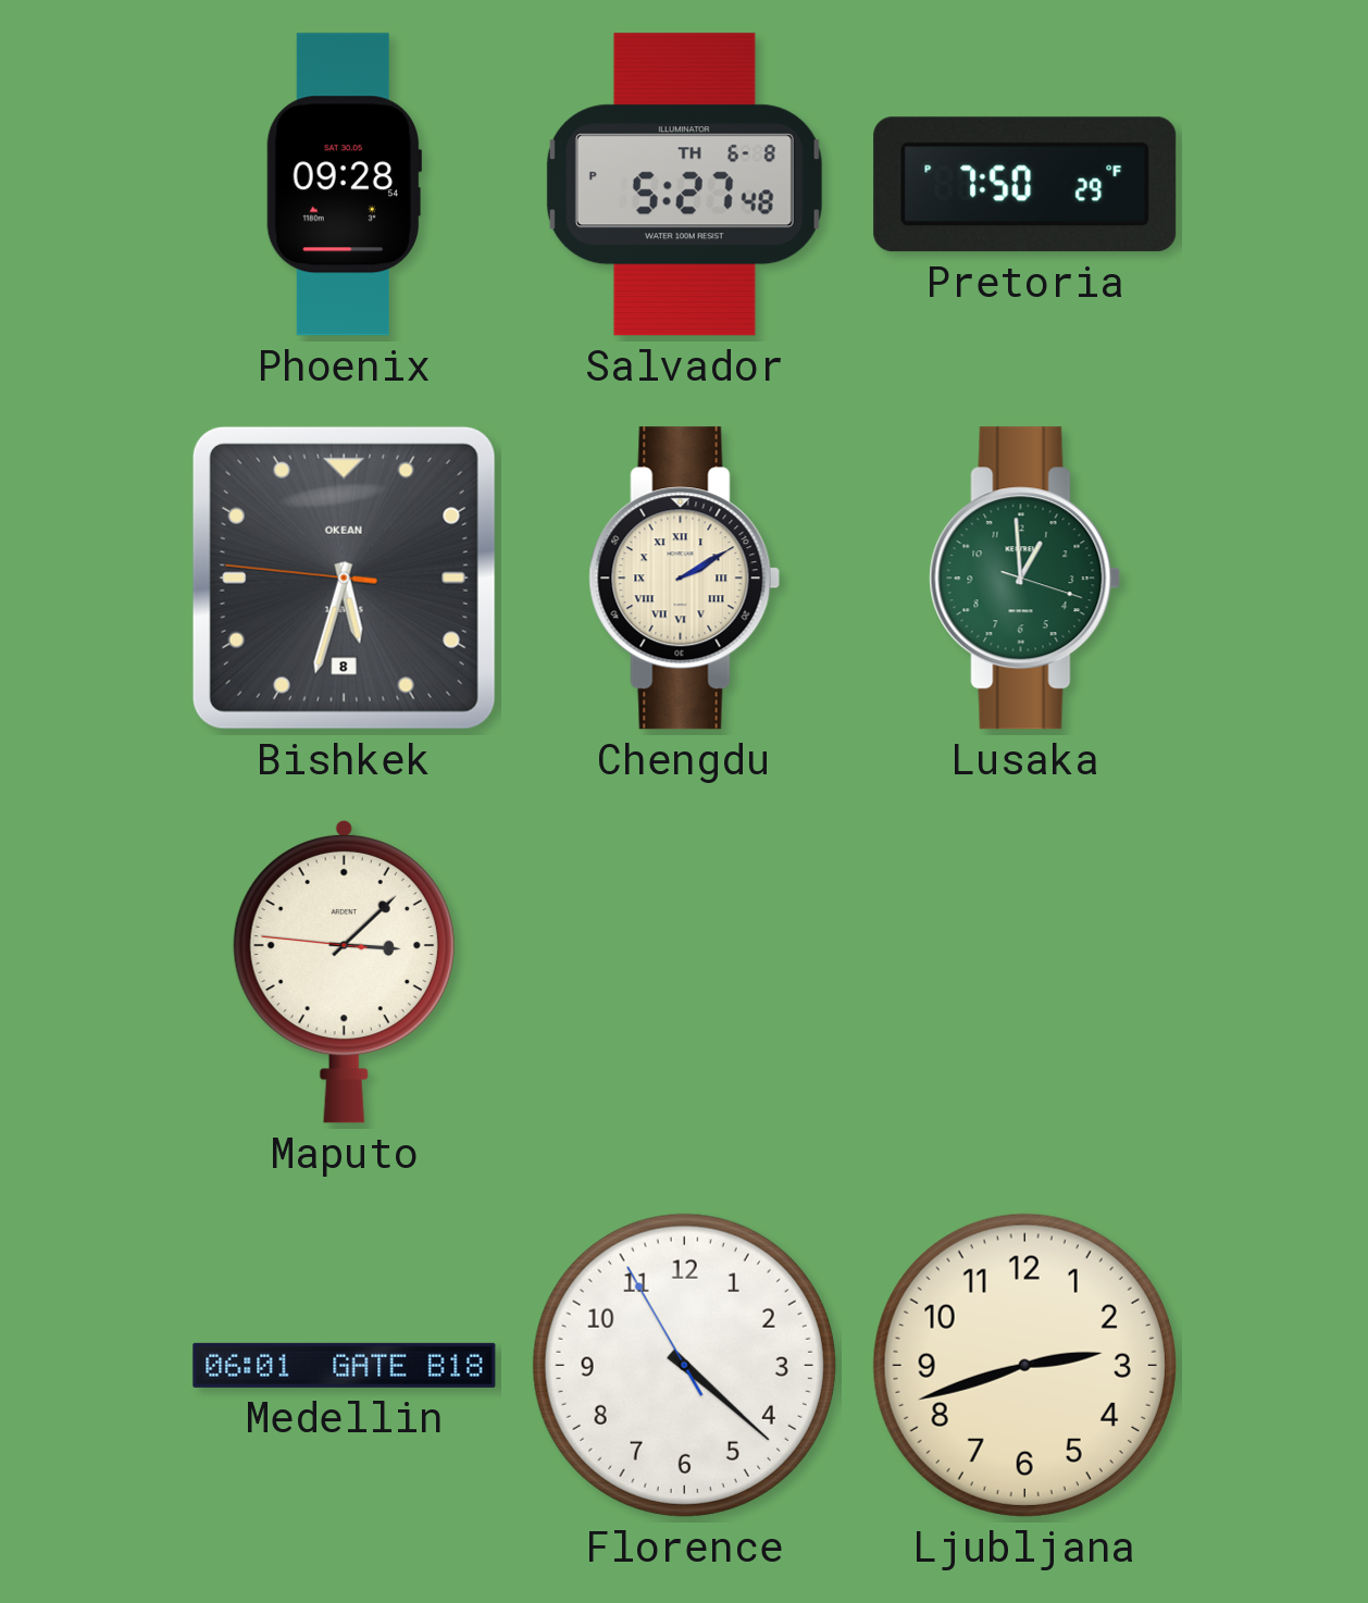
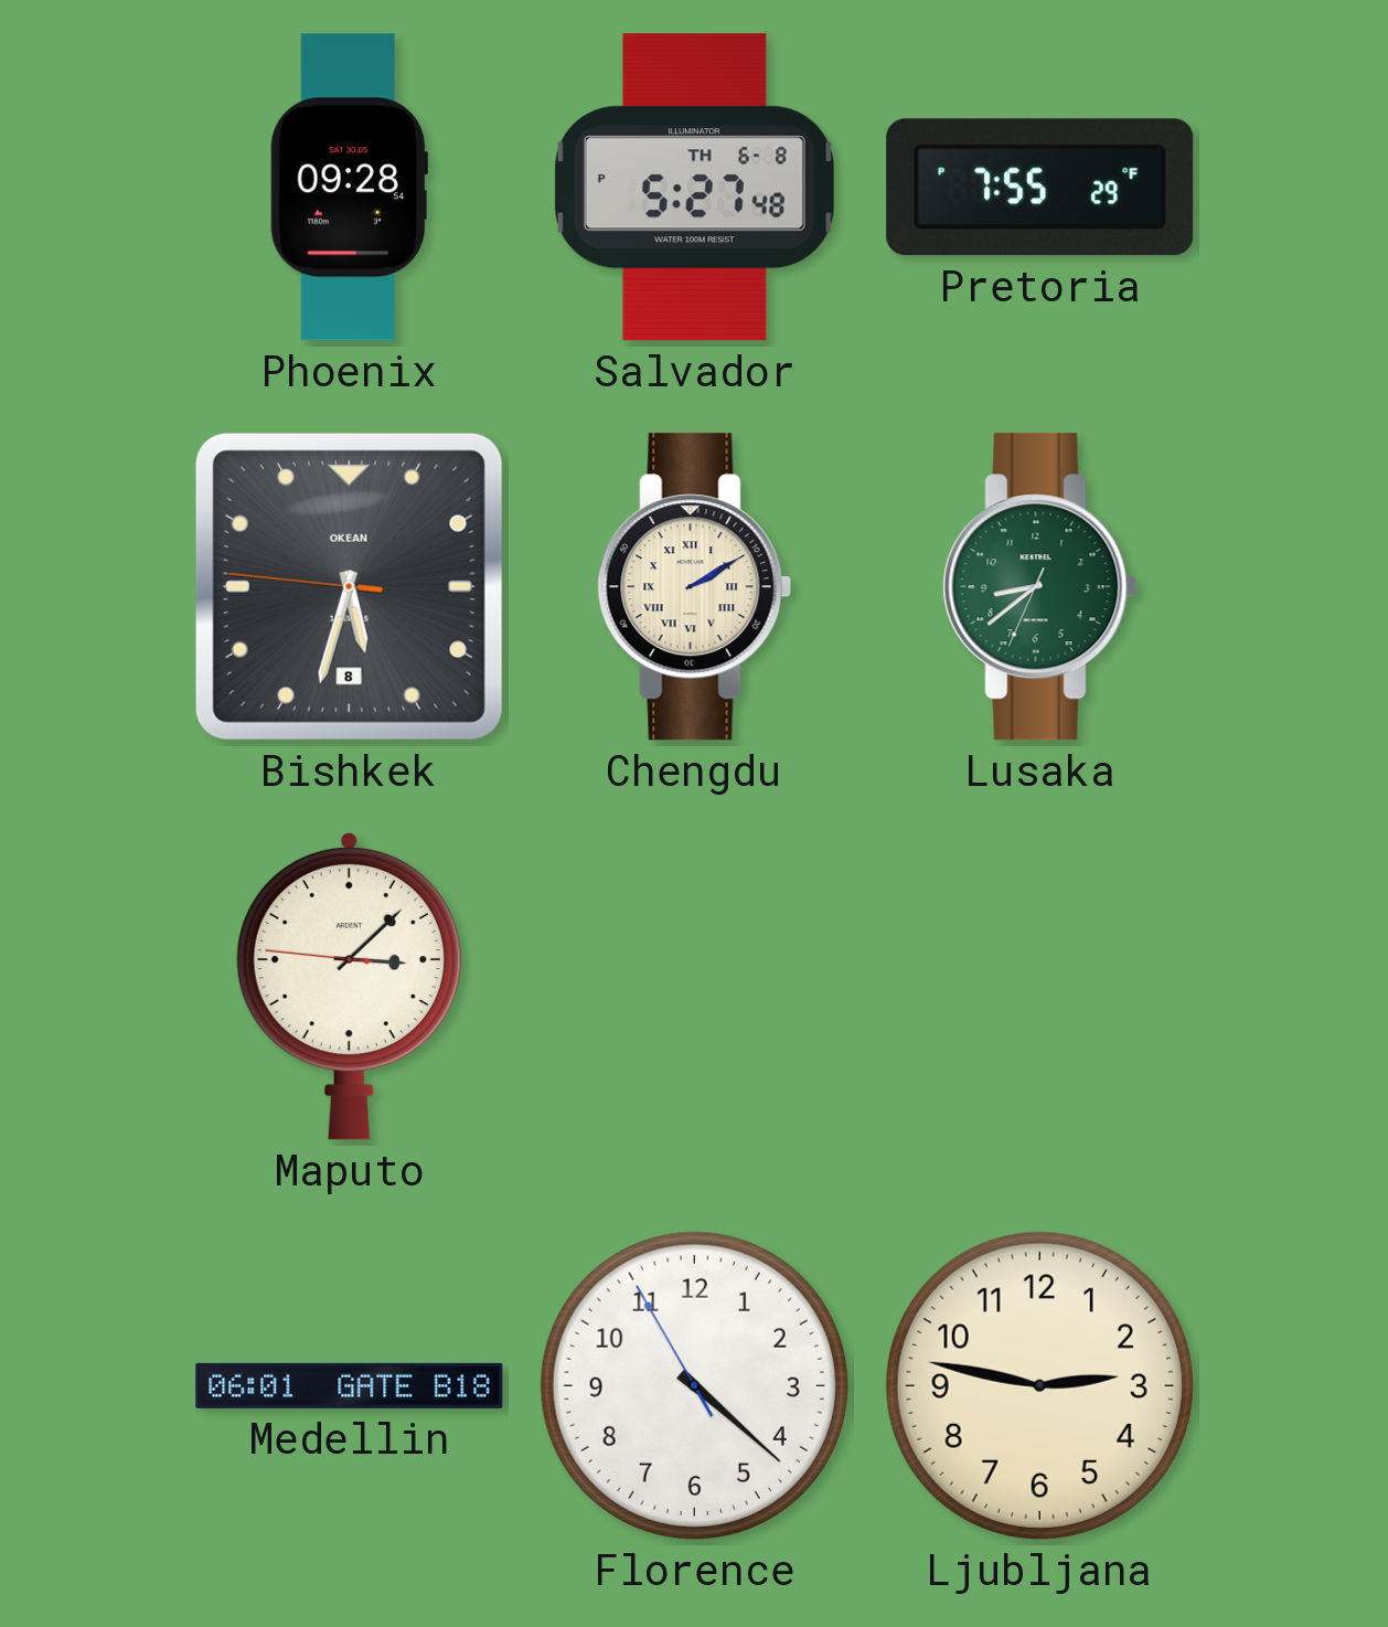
Pretoria: 7:50 -> 7:55 (1040, 188)
Lusaka: 12:59 -> 8:38 (1040, 587)
Ljubljana: 2:42 -> 2:47 (1039, 1385)
